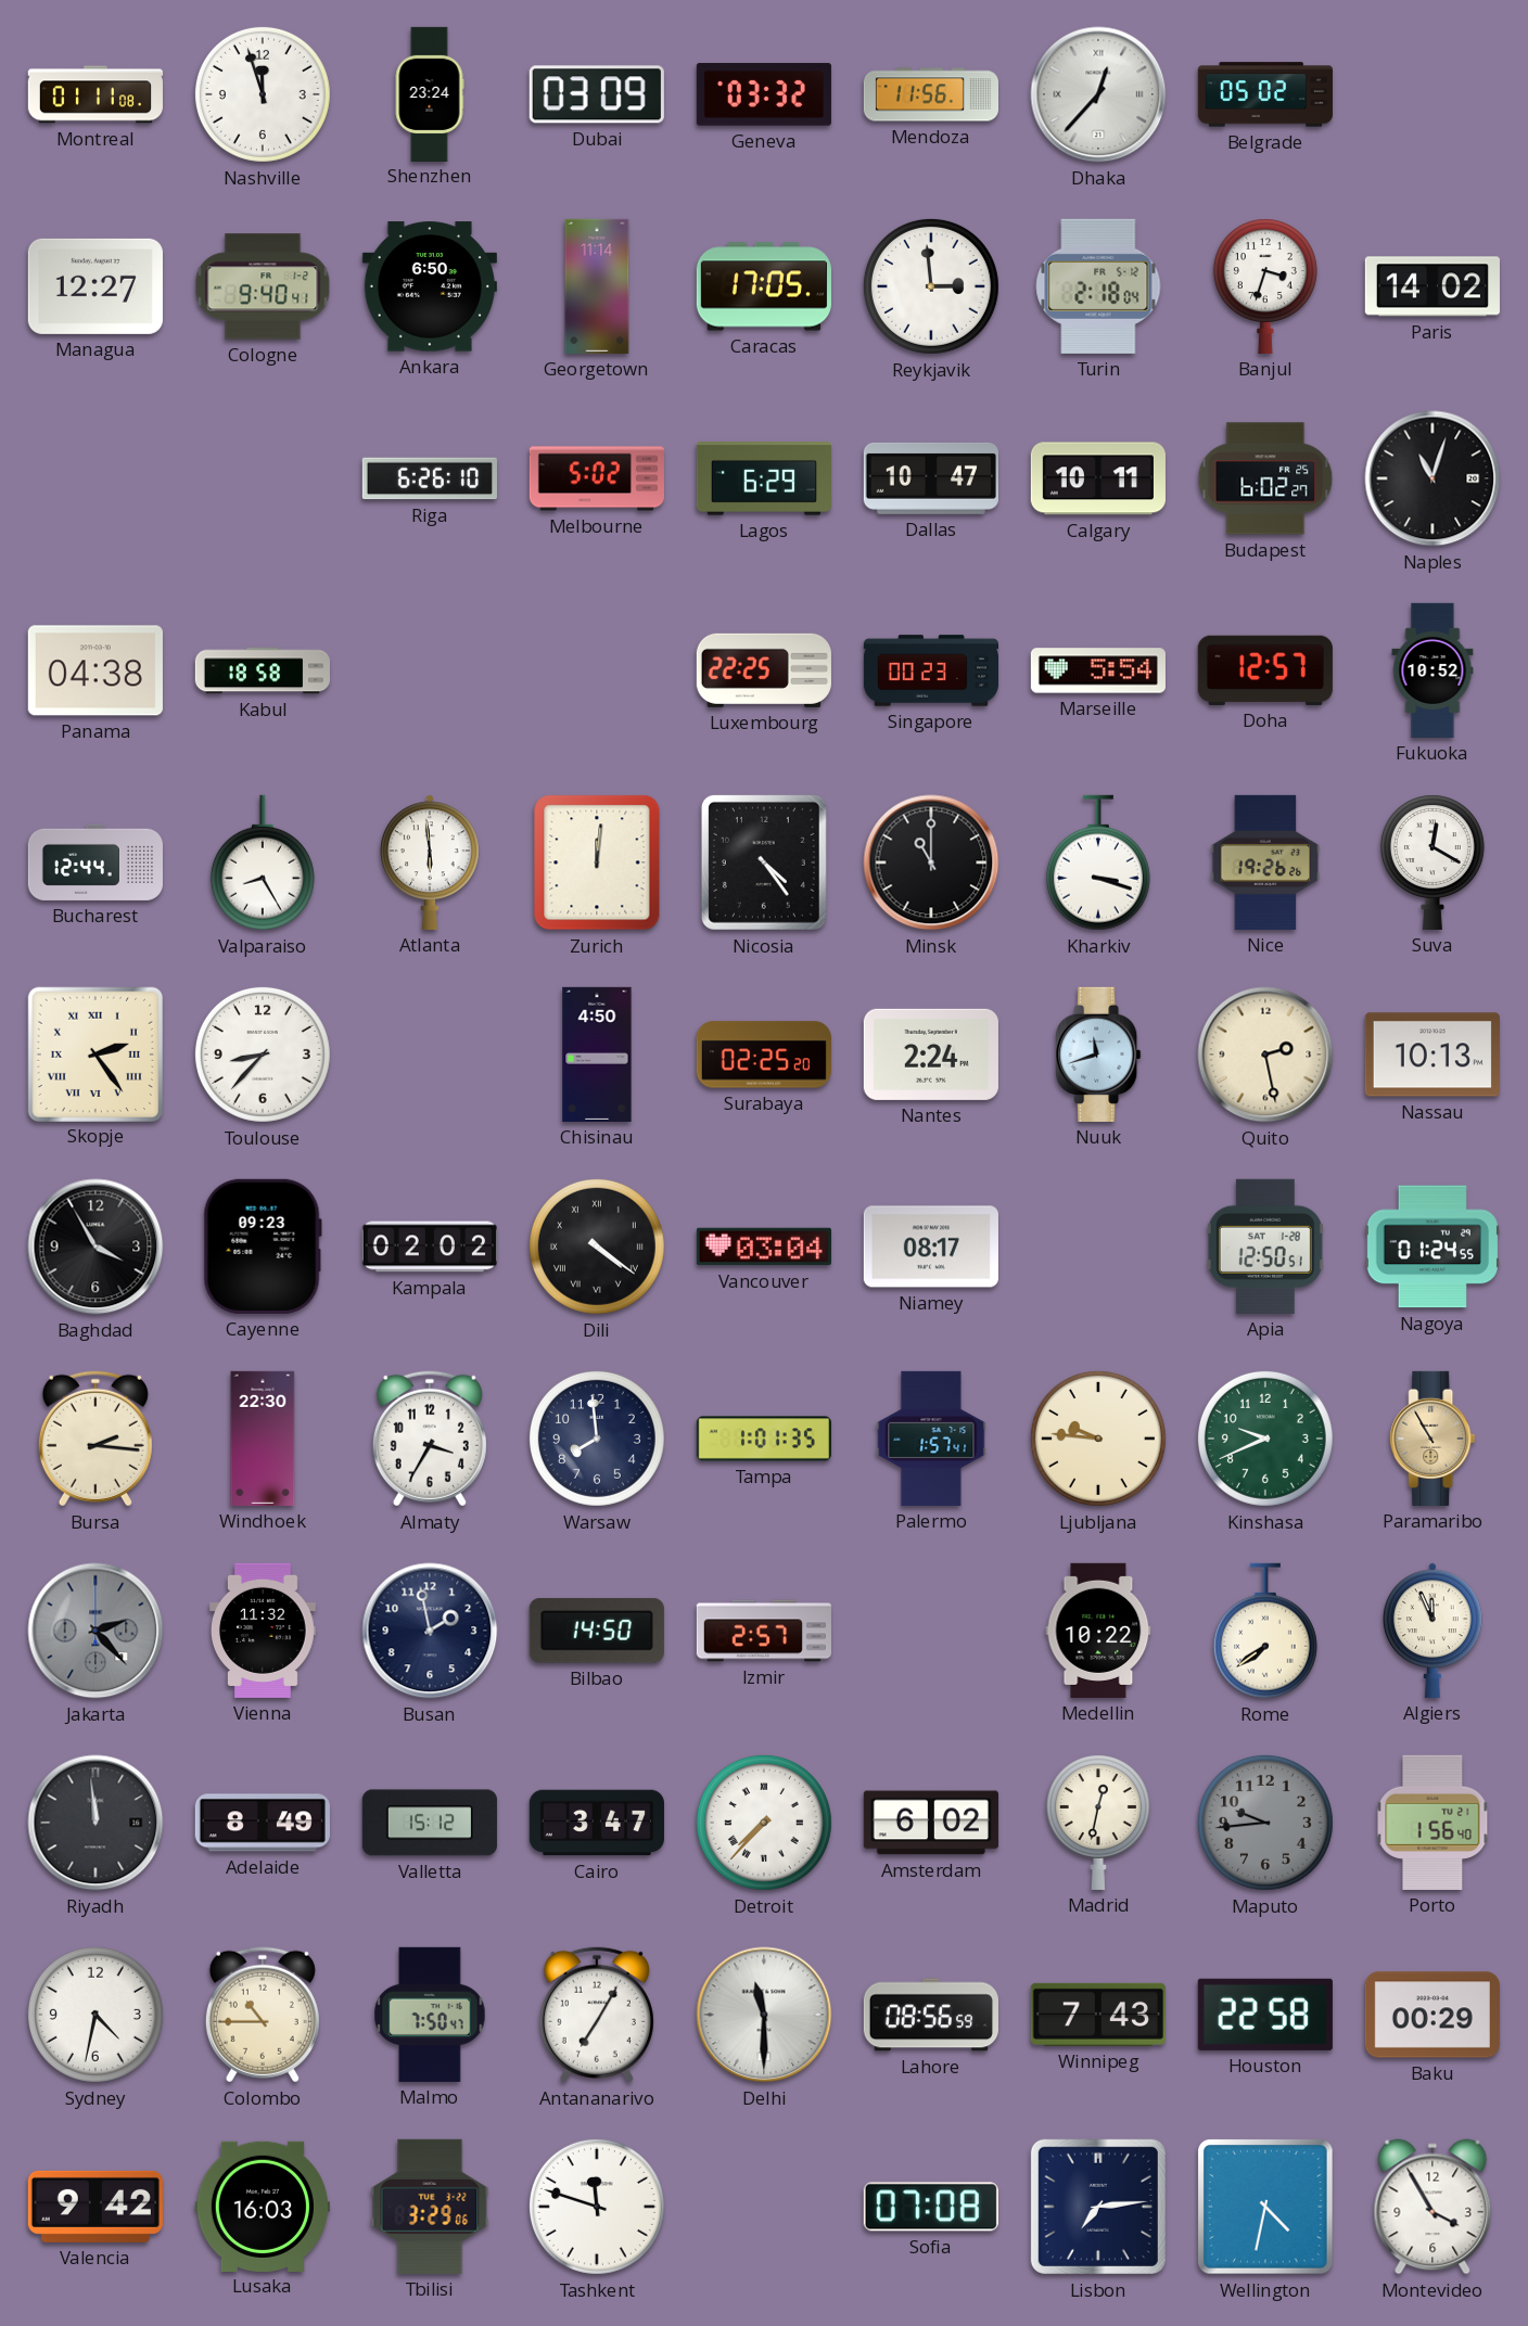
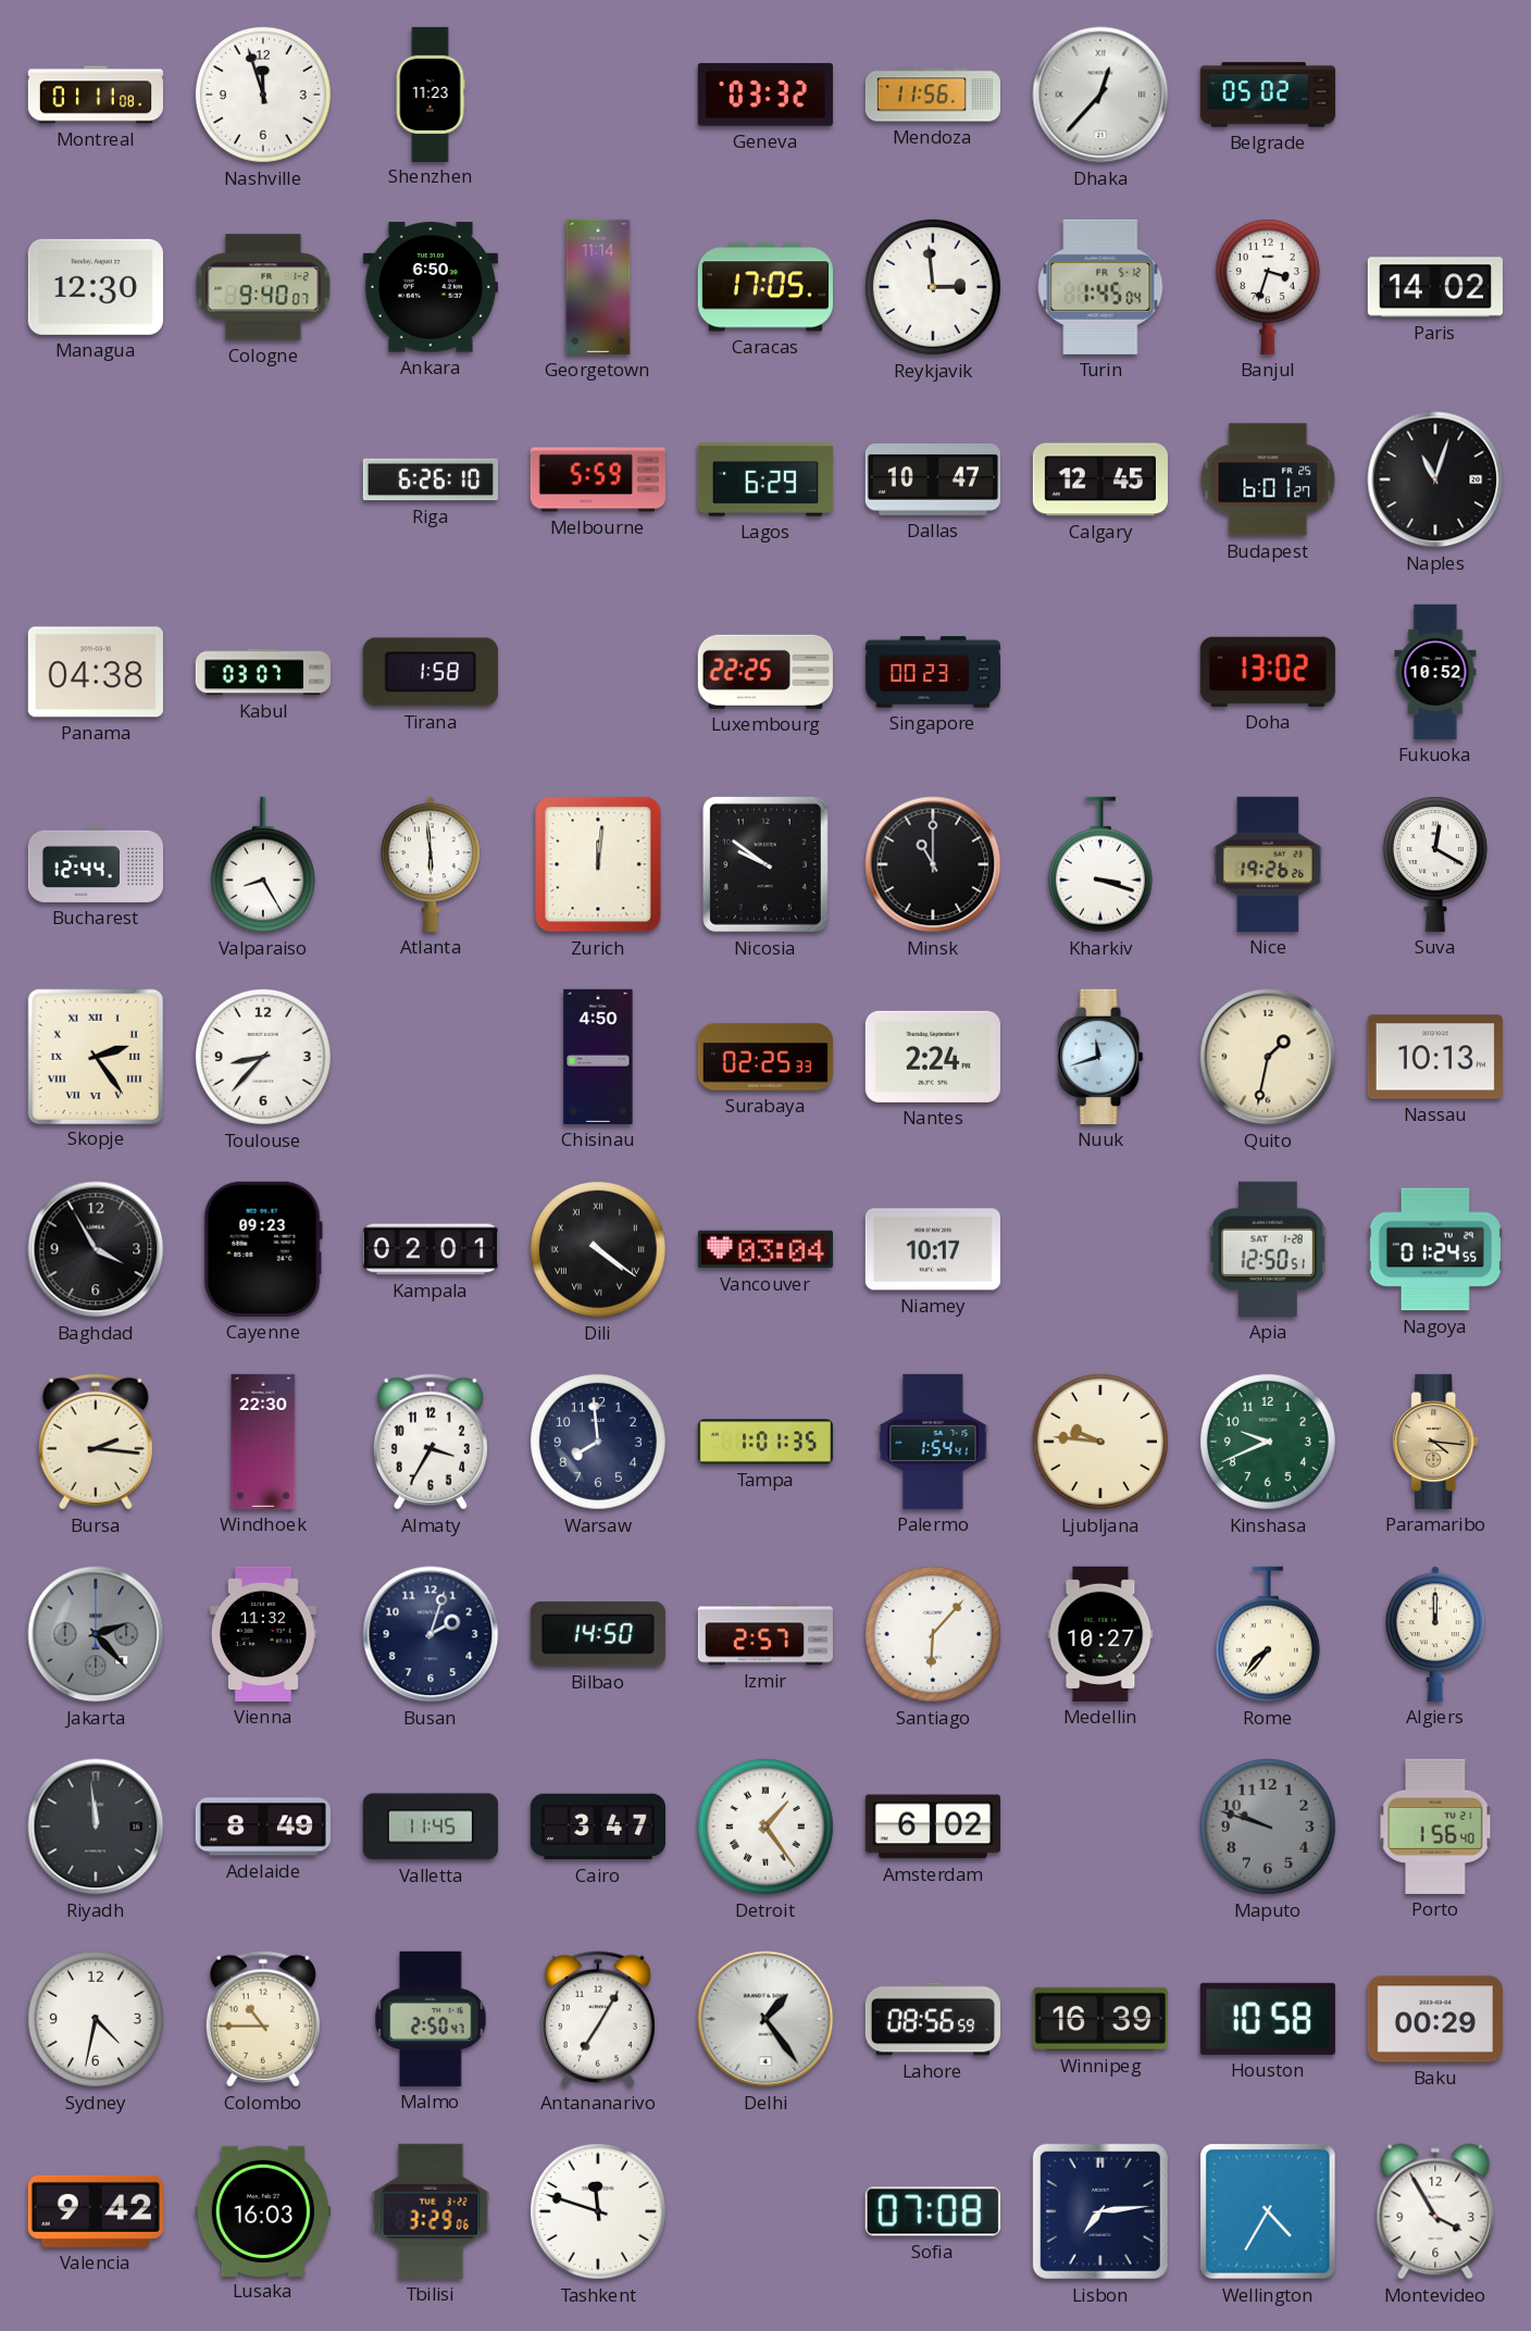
Shenzhen: 23:24 -> 11:23 (431, 94)
Dubai: 03:09 -> none (597, 94)
Managua: 12:27 -> 12:30 (96, 287)
Cologne: 9:40:41 -> 9:40:07 (263, 287)
Turin: 2:18 -> 1:45 (1100, 287)
Melbourne: 5:02 -> 5:59 (598, 479)
Calgary: 10:11 -> 12:45 (1100, 479)
Budapest: 6:02 -> 6:01 (1268, 479)
Kabul: 18:58 -> 03:07 (262, 672)
Tirana: none -> 1:58 (431, 672)
Marseille: 5:54 -> none (1098, 670)
Doha: 12:57 -> 13:02 (1268, 672)
Nicosia: 4:24 -> 9:51 (765, 864)
Surabaya: 02:25:20 -> 02:25:33 (765, 1057)
Quito: 2:28 -> 1:32 (1268, 1057)
Kampala: 02:02 -> 02:01 (431, 1249)
Niamey: 08:17 -> 10:17 (933, 1249)
Palermo: 1:57 -> 1:54 (933, 1442)
Paramaribo: 10:55 -> 4:16 (1435, 1442)
Busan: 1:58 -> 2:03 (431, 1634)
Santiago: none -> 6:07 (933, 1634)
Medellin: 10:22 -> 10:27 (1100, 1634)
Rome: 7:39 -> 7:37 (1268, 1634)
Algiers: 11:56 -> 12:00 (1436, 1634)
Valletta: 15:12 -> 11:45 (431, 1827)
Detroit: 7:37 -> 1:24 (765, 1827)
Madrid: 12:32 -> none (1098, 1823)
Maputo: 9:44 -> 9:48 (1268, 1827)
Malmo: 7:50 -> 2:50 (431, 2019)
Delhi: 11:30 -> 1:24 (765, 2019)
Winnipeg: 7:43 -> 16:39 (1100, 2019)
Houston: 22:58 -> 10:58 (1268, 2019)
Wellington: 4:32 -> 4:35 (1269, 2212)
